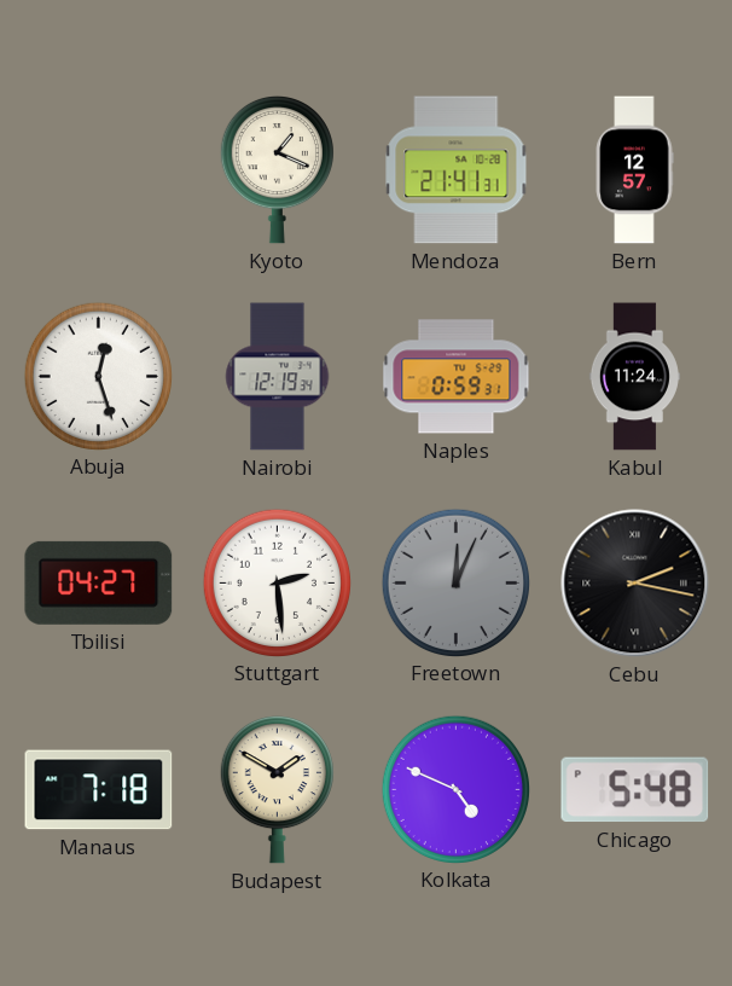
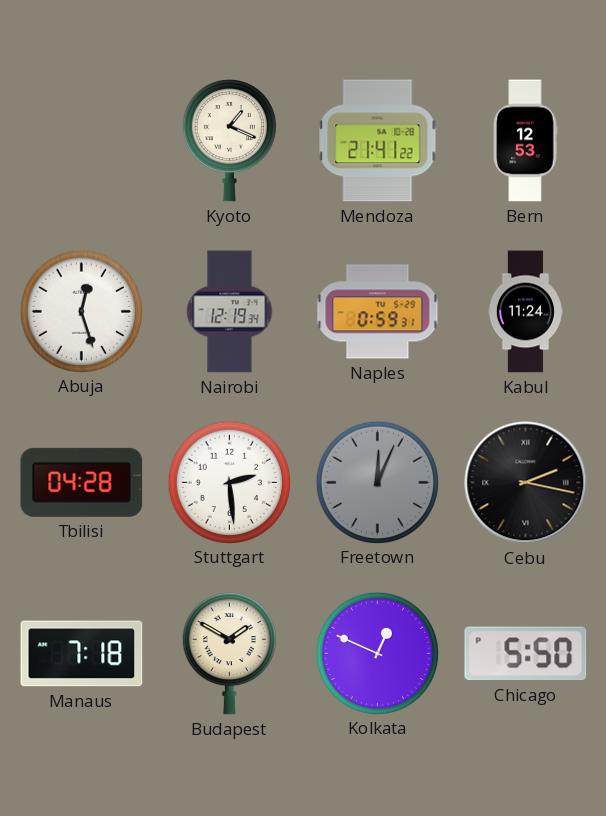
Mendoza: 21:41:31 -> 21:41:22 (378, 141)
Bern: 12:57 -> 12:53 (525, 141)
Tbilisi: 04:27 -> 04:28 (82, 482)
Kolkata: 4:49 -> 12:49 (377, 653)
Chicago: 5:48 -> 5:50 (526, 654)
